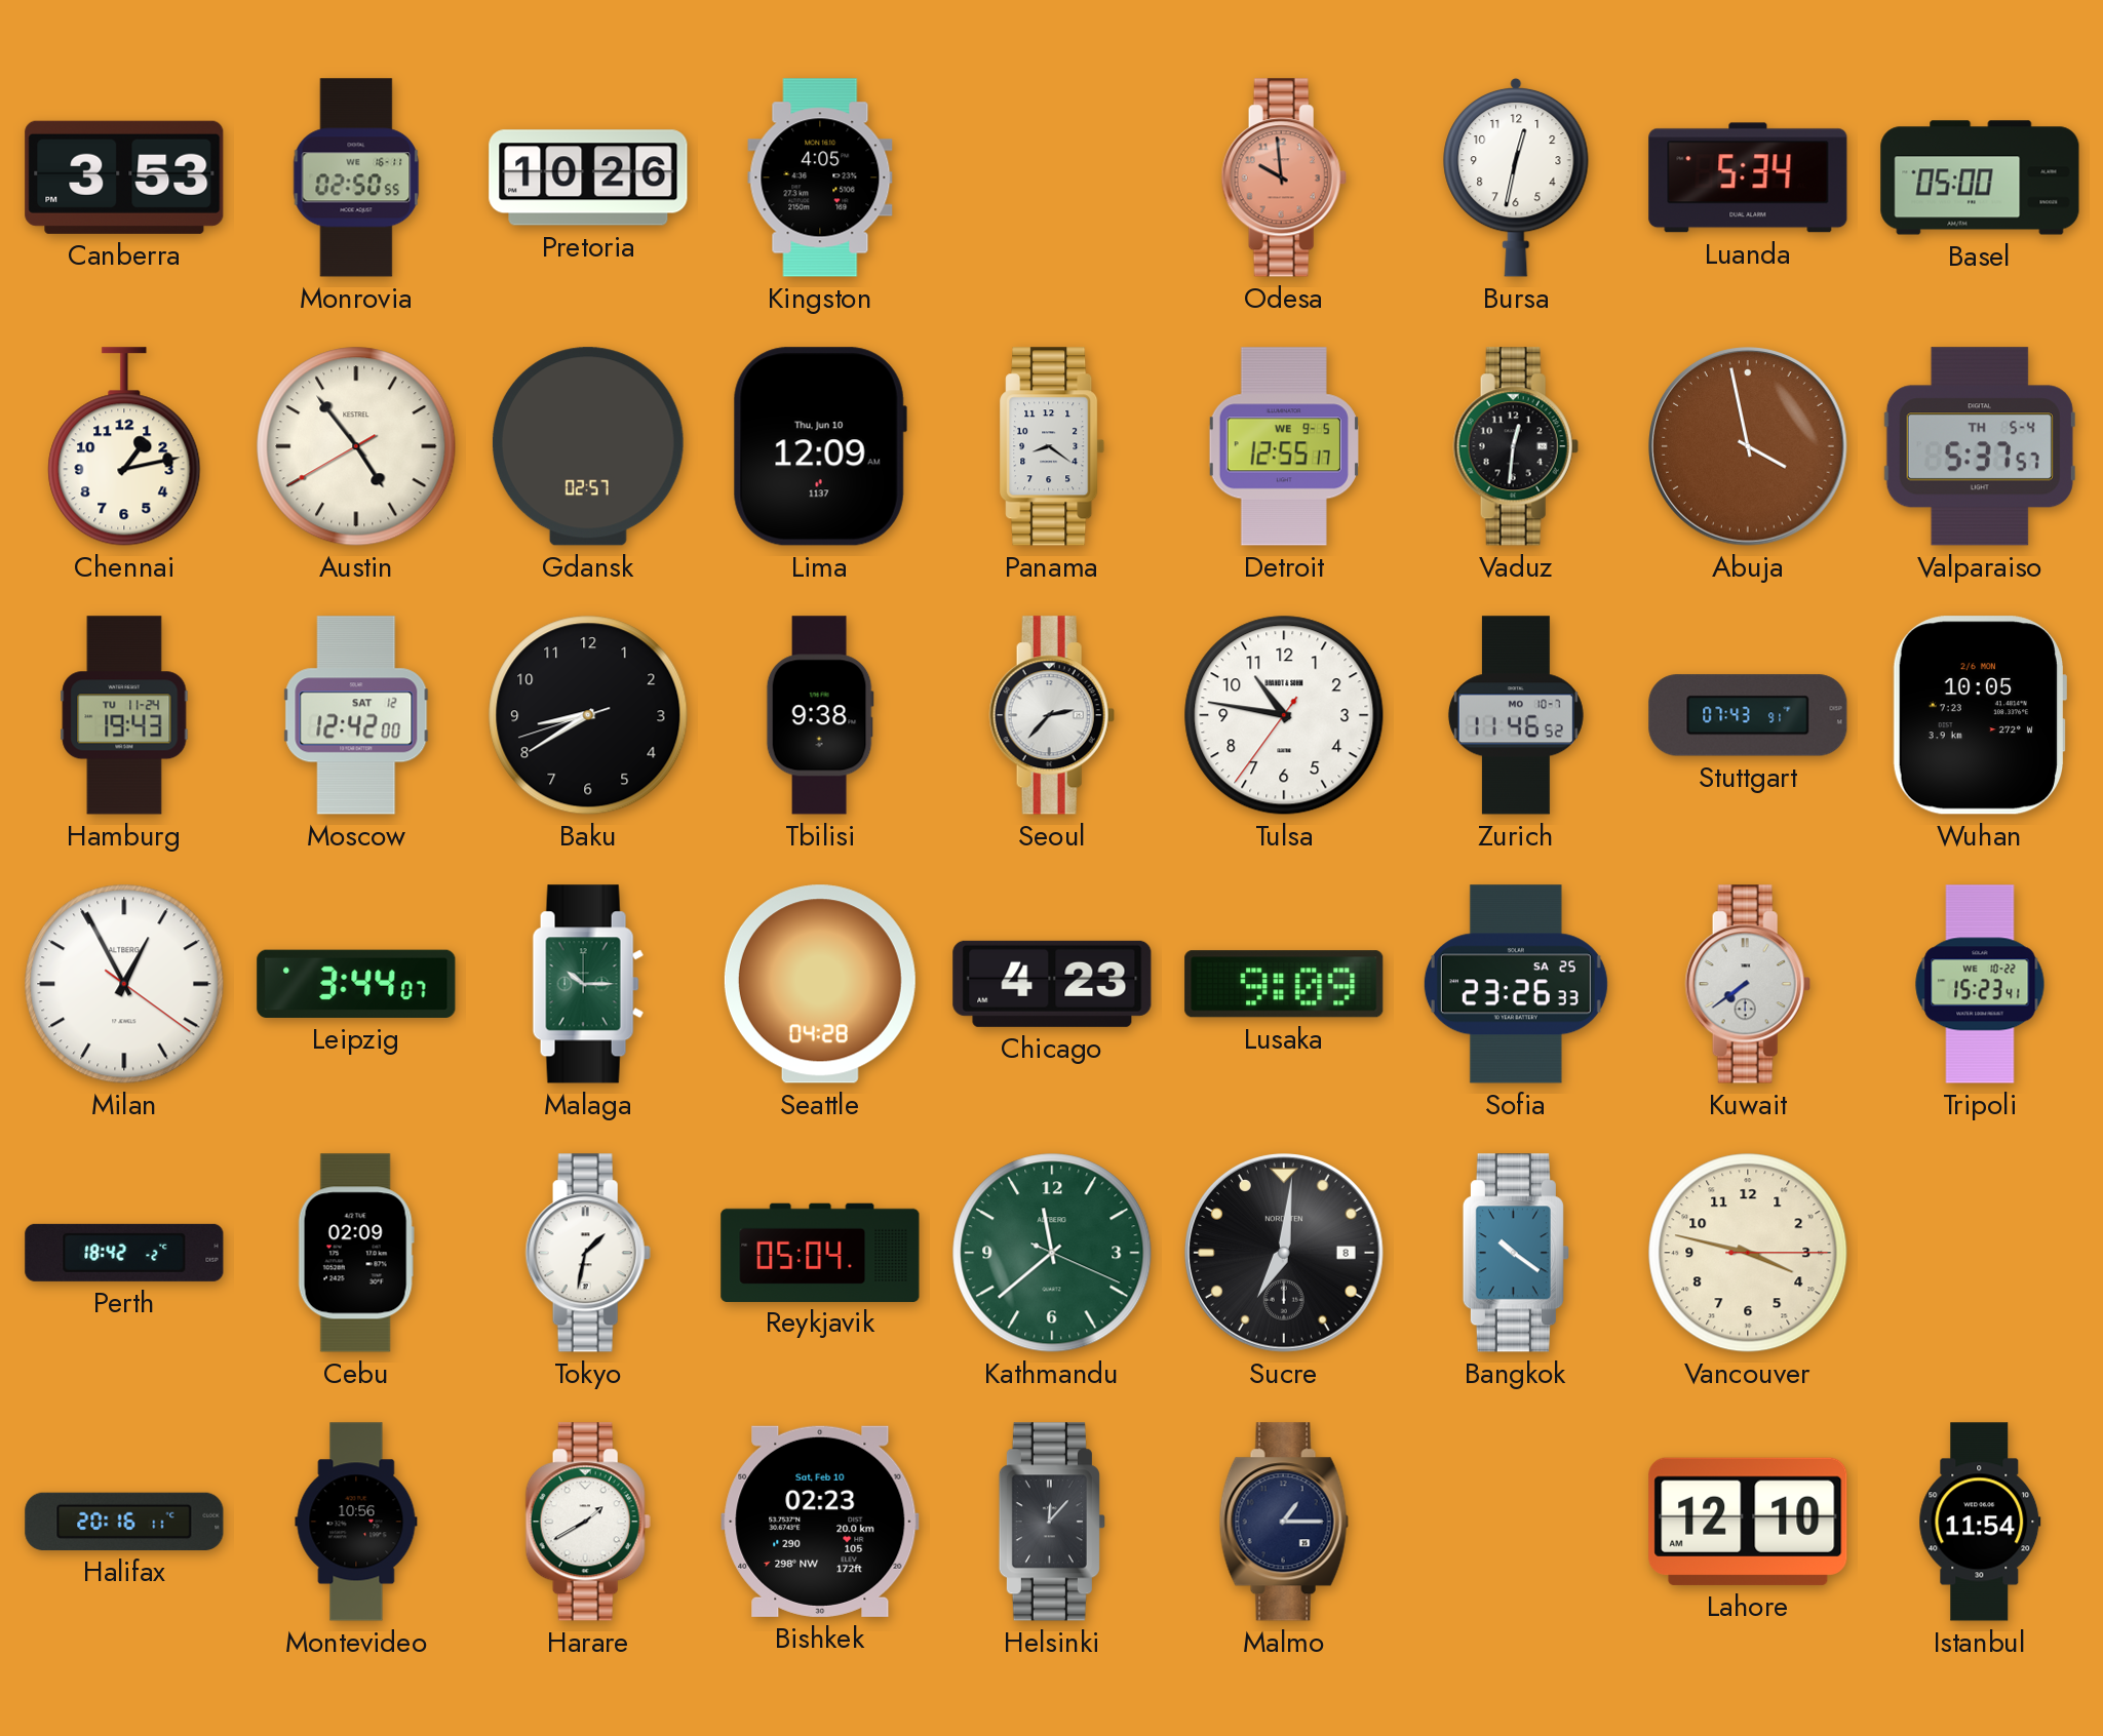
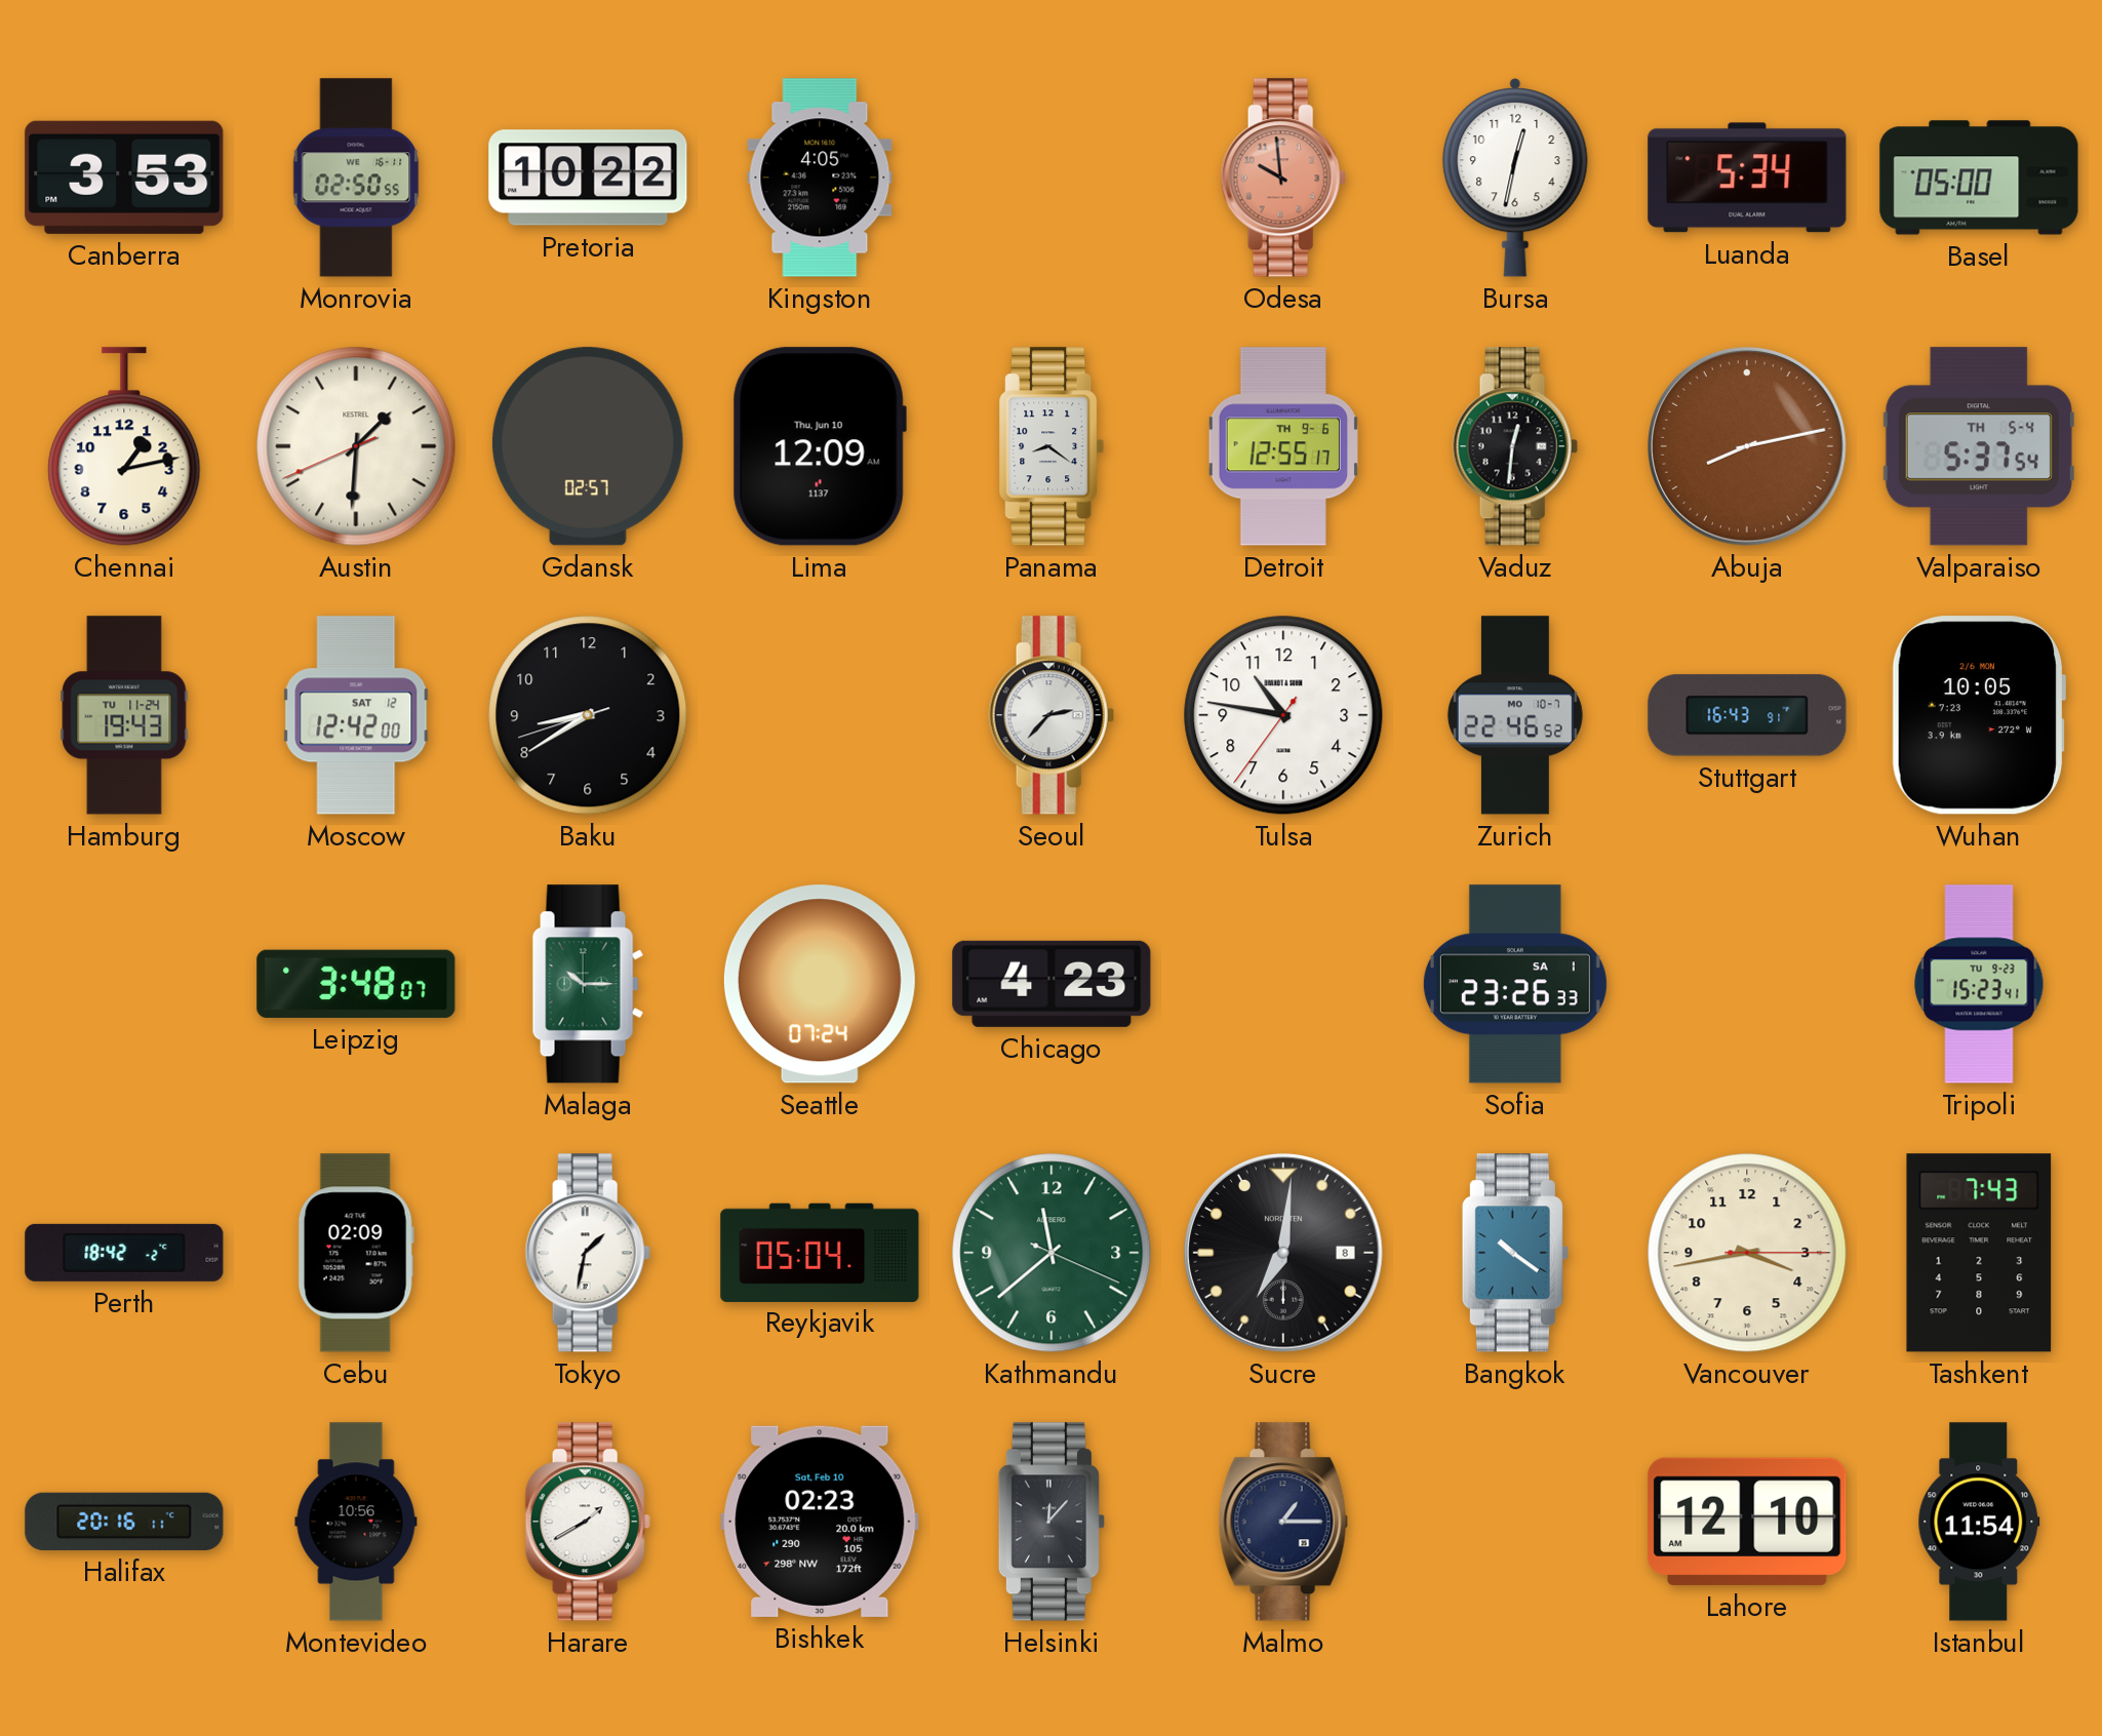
Pretoria: 10:26 -> 10:22 (588, 177)
Austin: 4:53 -> 1:30 (356, 446)
Detroit date: WE 9-5 -> TH 9-6 (1283, 446)
Abuja: 3:58 -> 8:13 (1748, 447)
Valparaiso: 5:37:57 -> 5:37:54 (1979, 446)
Tbilisi: 9:38 -> none (820, 715)
Zurich: 11:46 -> 22:46 (1515, 715)
Stuttgart: 07:43 -> 16:43 (1747, 715)
Milan: 12:55 -> none (124, 984)
Leipzig: 3:44 -> 3:48 (356, 984)
Seattle: 04:28 -> 07:24 (820, 984)
Lusaka: 9:09 -> none (1284, 984)
Sofia date: SA 25 -> SA 1 (1515, 984)
Kuwait: 7:39 -> none (1748, 984)
Tripoli date: WE 10-22 -> TU 9-23 (1979, 984)
Vancouver: 3:47 -> 3:43 (1747, 1253)
Tashkent: none -> 7:43 (1979, 1253)
